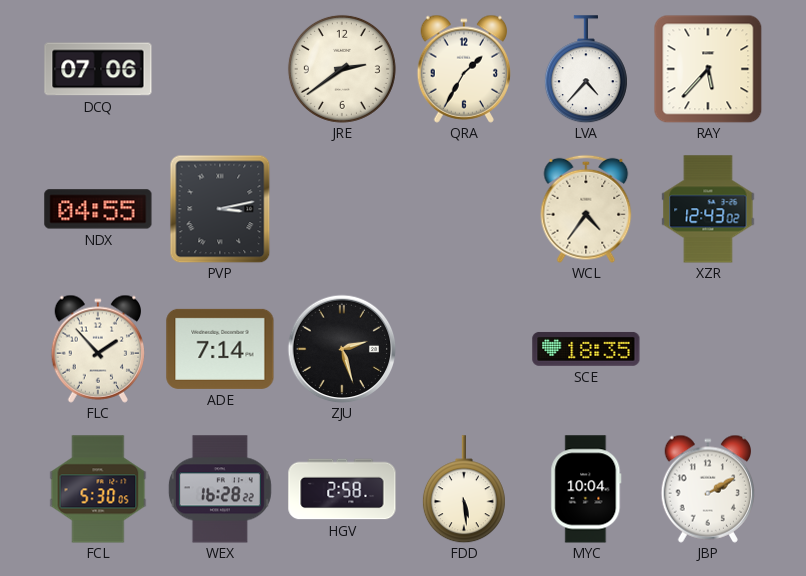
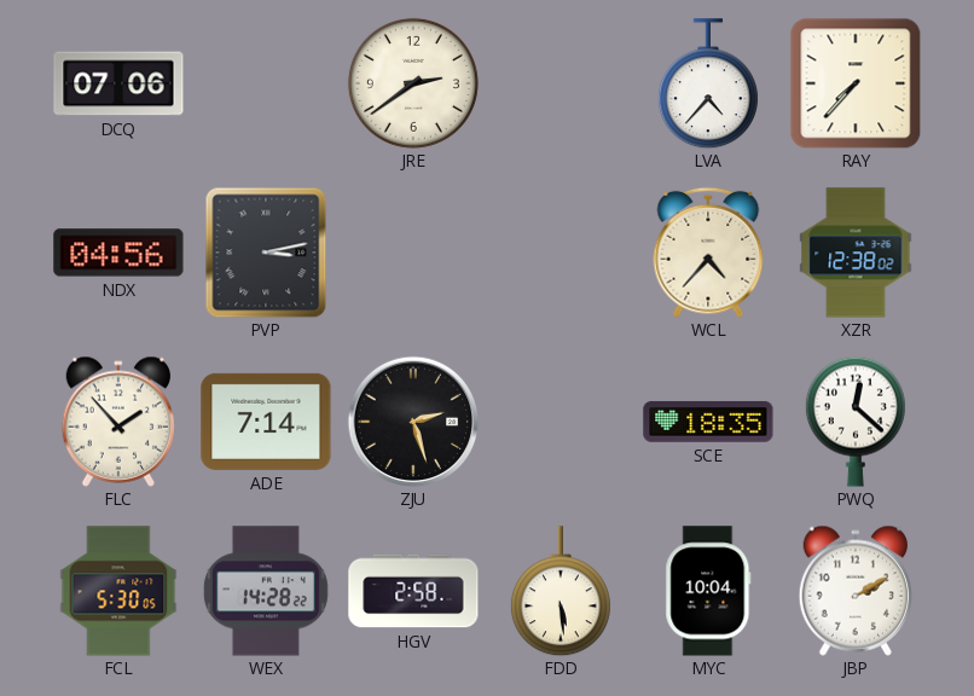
QRA: 1:35 -> none (464, 69)
RAY: 5:37 -> 7:37 (856, 83)
NDX: 04:55 -> 04:56 (118, 253)
WCL: 4:36 -> 4:37 (708, 253)
XZR: 12:43 -> 12:38 (856, 253)
PWQ: none -> 12:22 (856, 422)
WEX: 16:28 -> 14:28 (266, 591)
